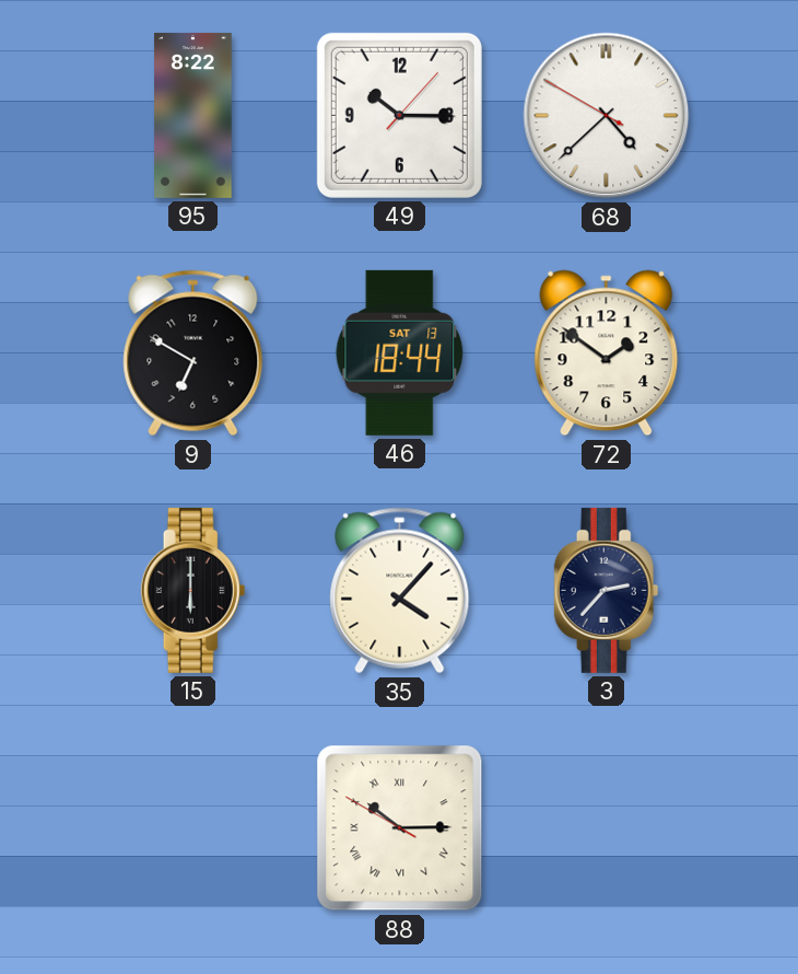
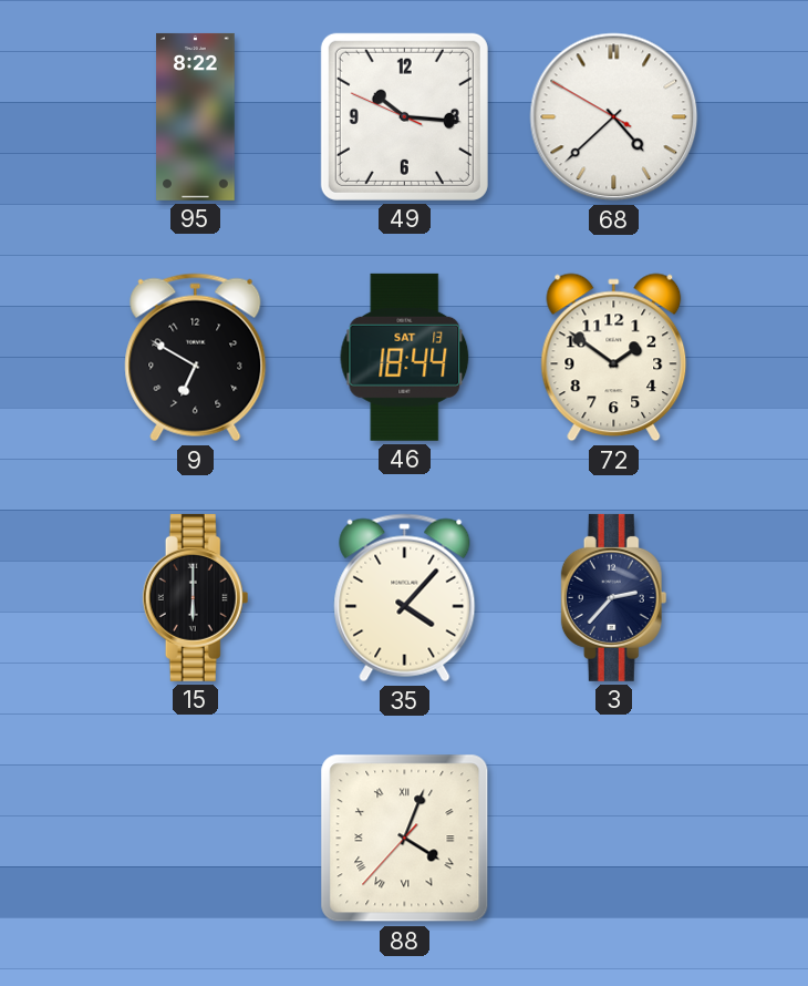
49: 10:15:07 -> 10:15:49 (404, 116)
88: 10:14 -> 4:03 (405, 839)
